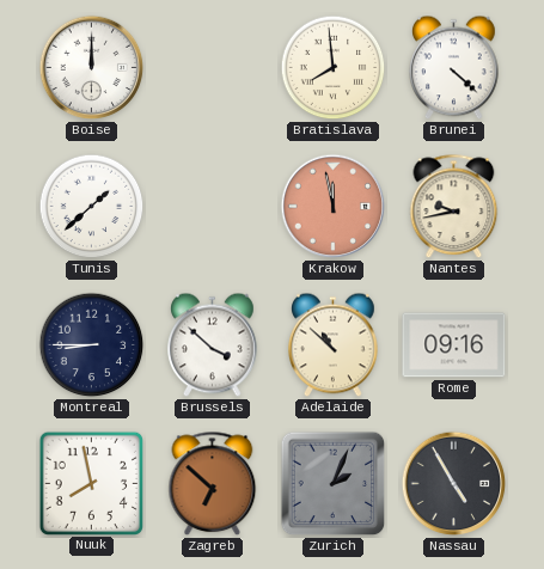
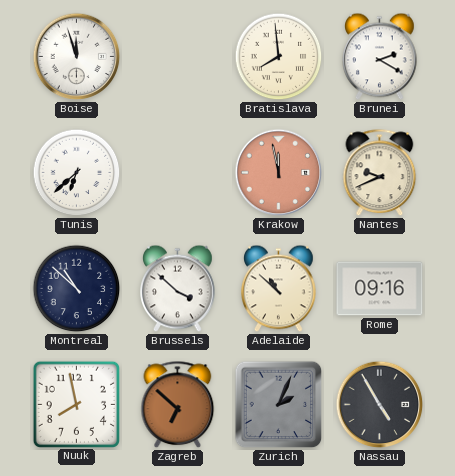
Boise: 12:00 -> 11:57 (77, 57)
Brunei: 4:22 -> 2:20 (380, 57)
Tunis: 1:38 -> 6:38 (77, 173)
Nantes: 9:43 -> 9:41 (380, 173)
Montreal: 8:45 -> 10:52 (77, 289)
